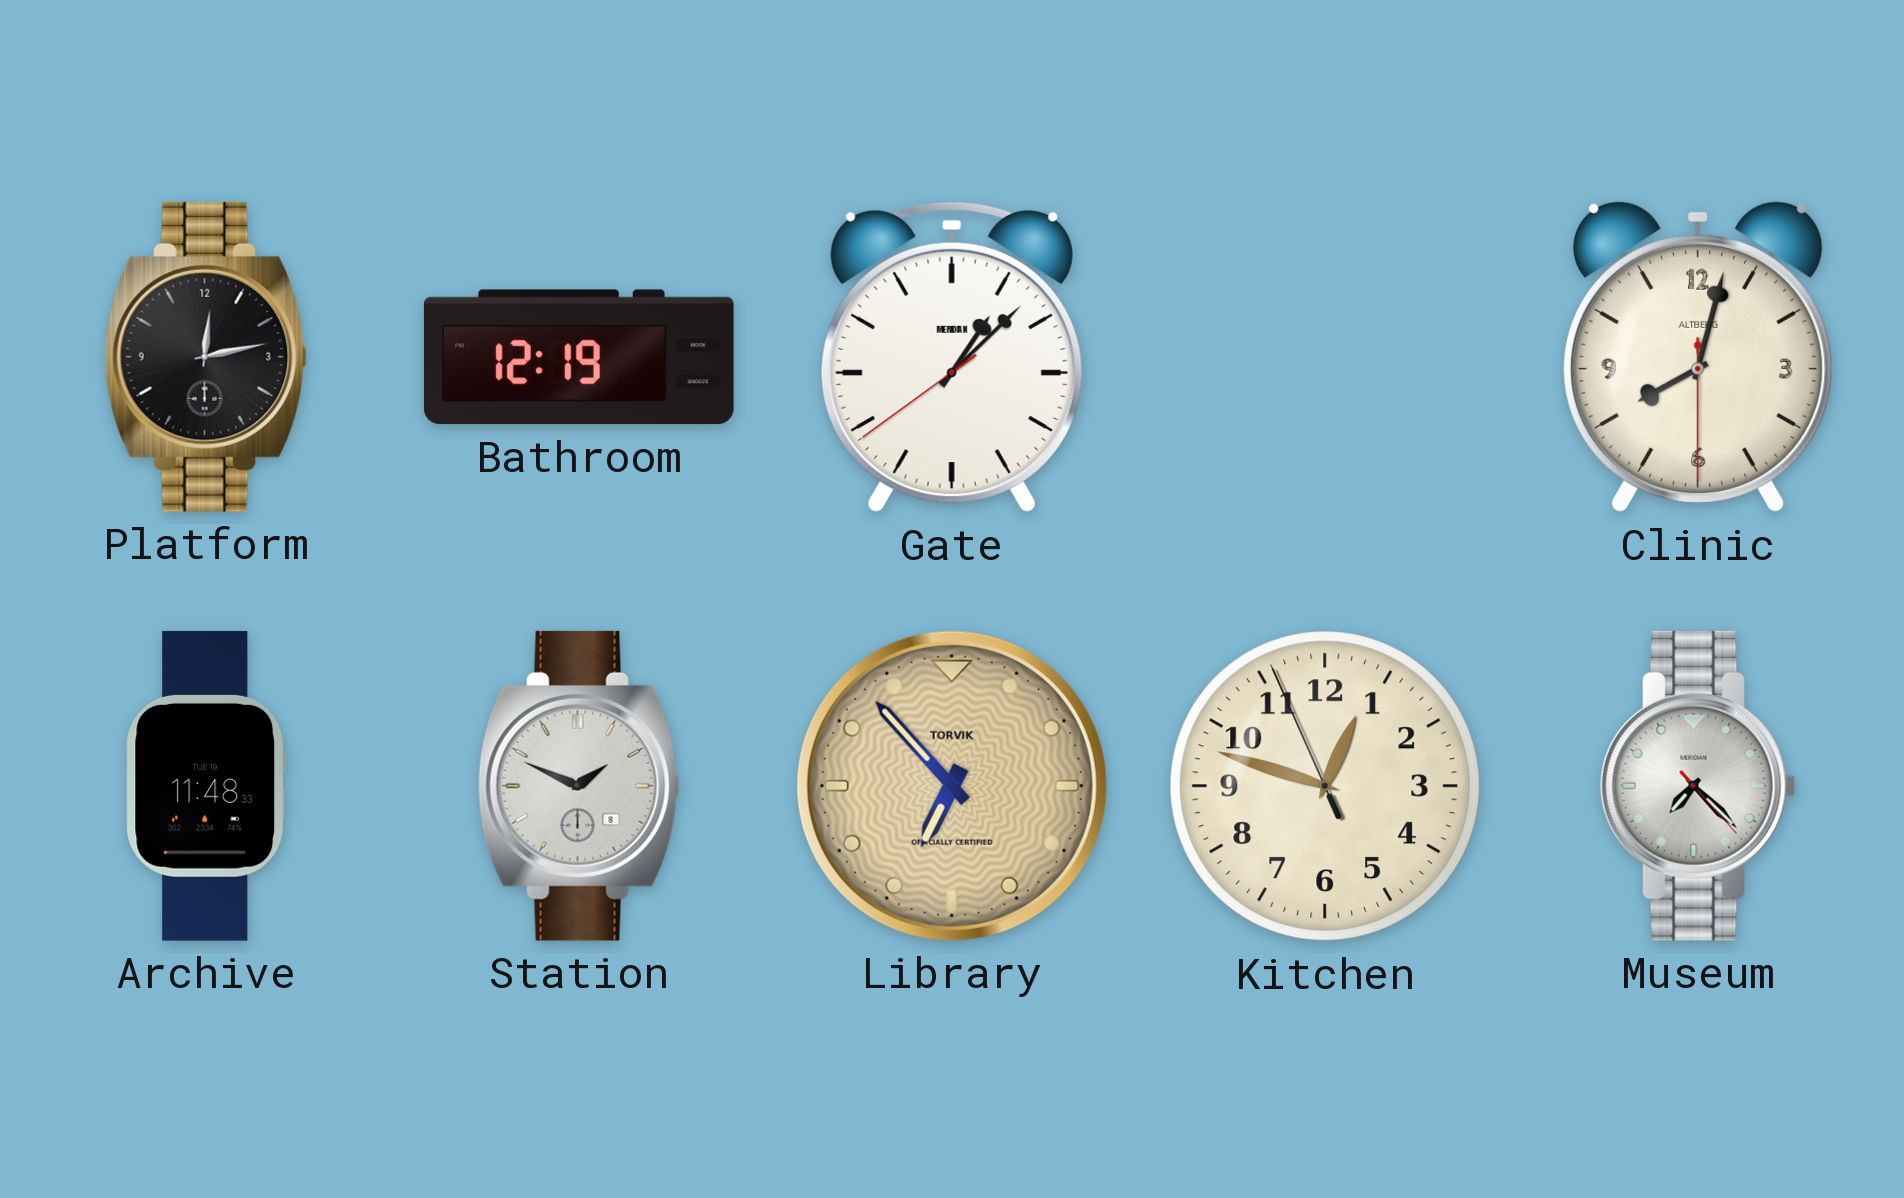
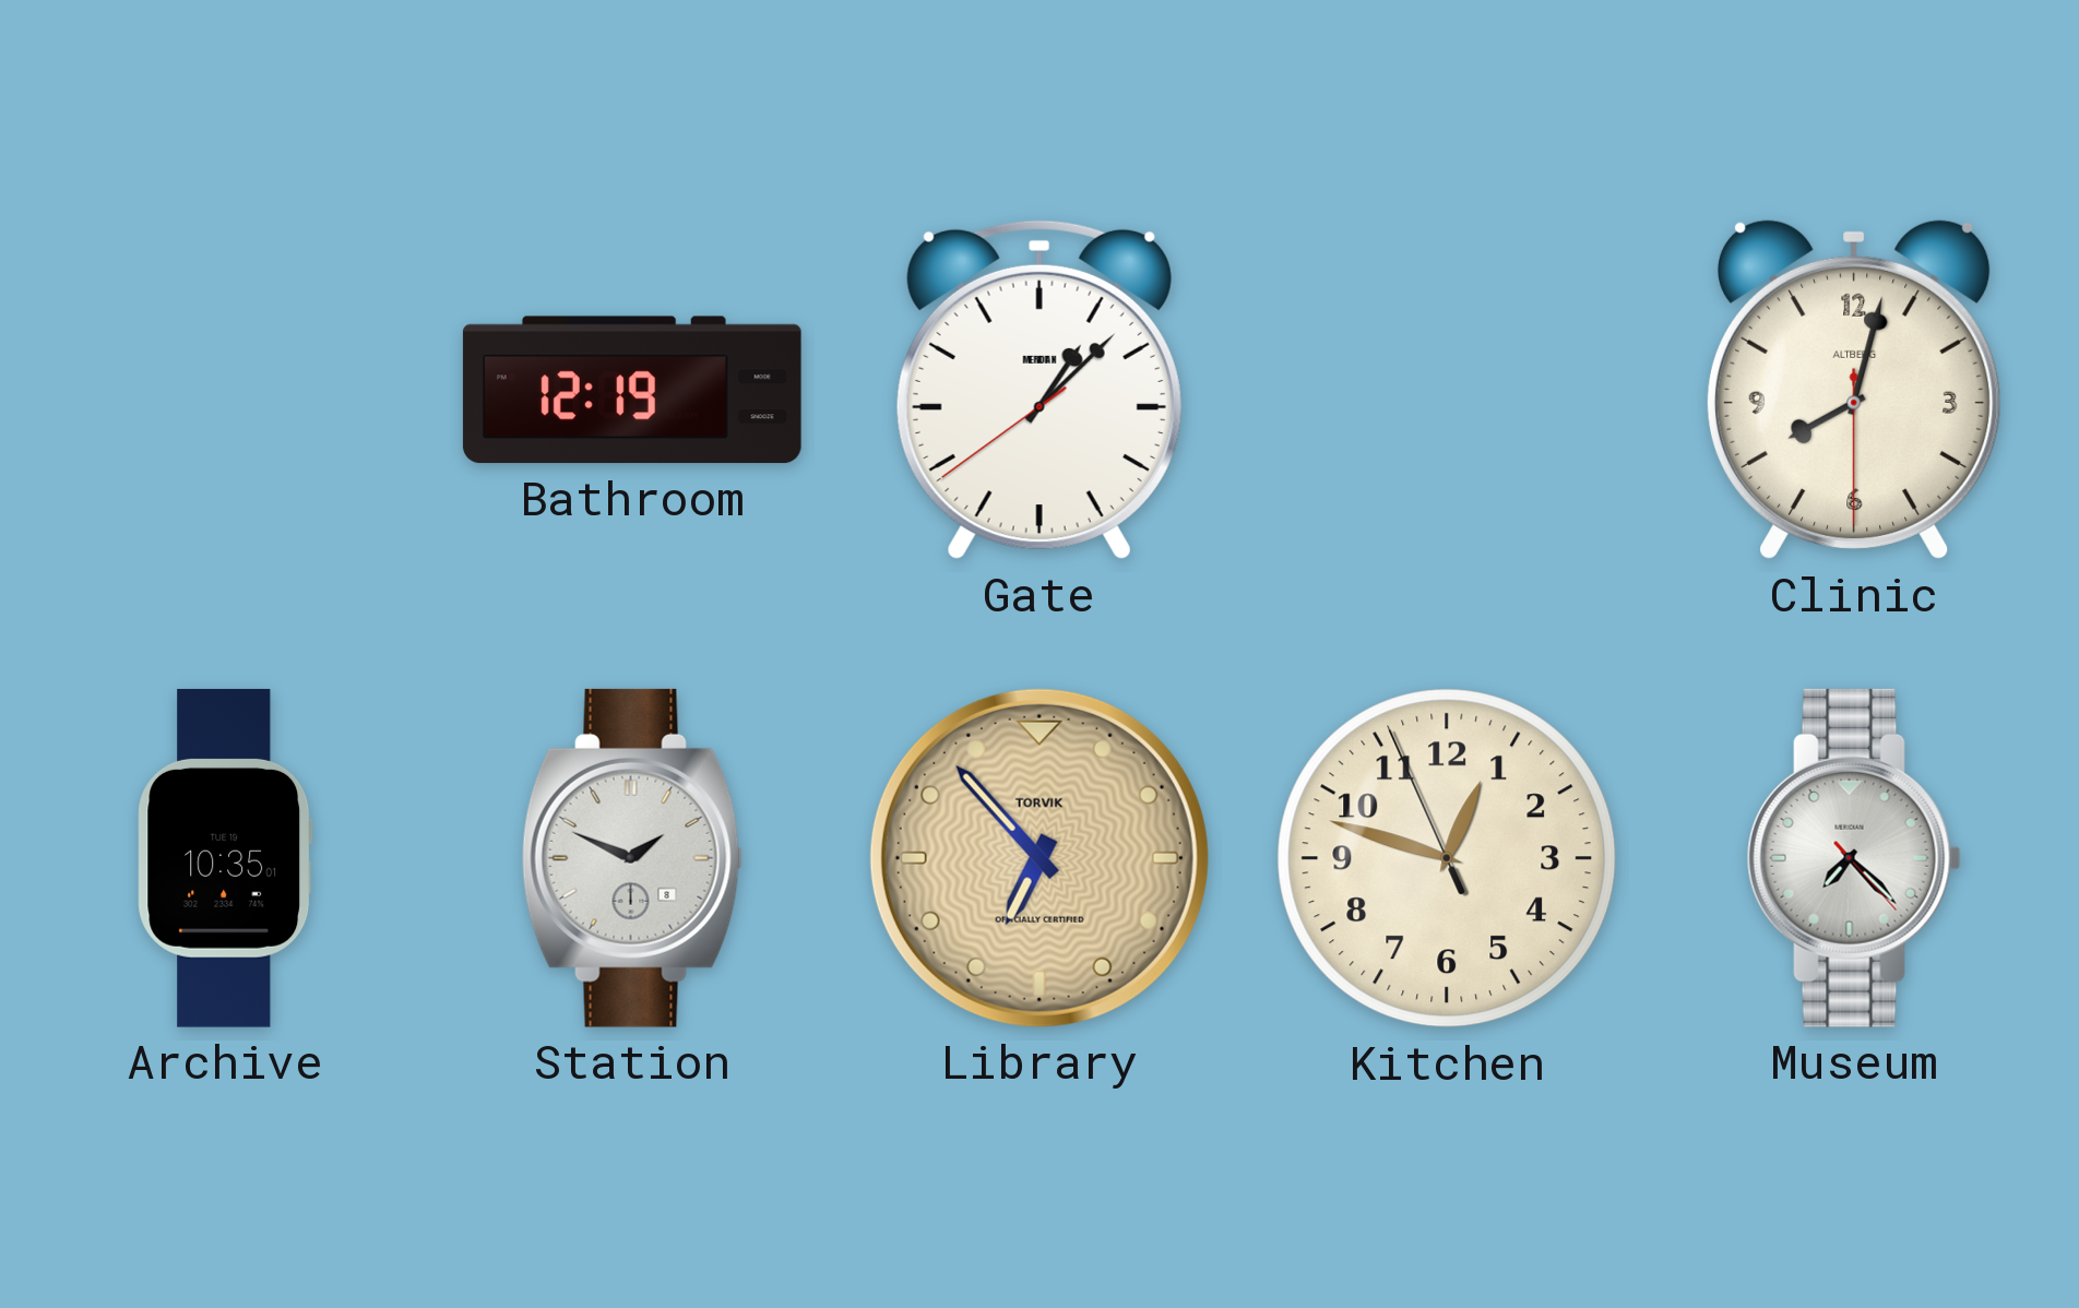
Platform: 12:13 -> none (206, 357)
Archive: 11:48 -> 10:35 (225, 858)
